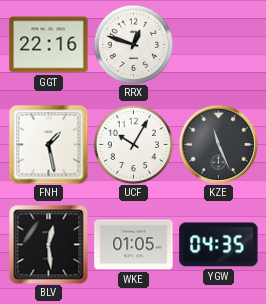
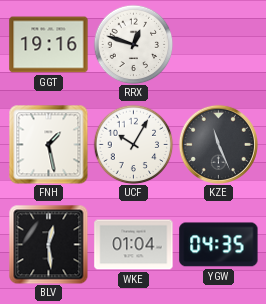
GGT: 22:16 -> 19:16 (49, 45)
WKE: 01:05 -> 01:04 (134, 245)
